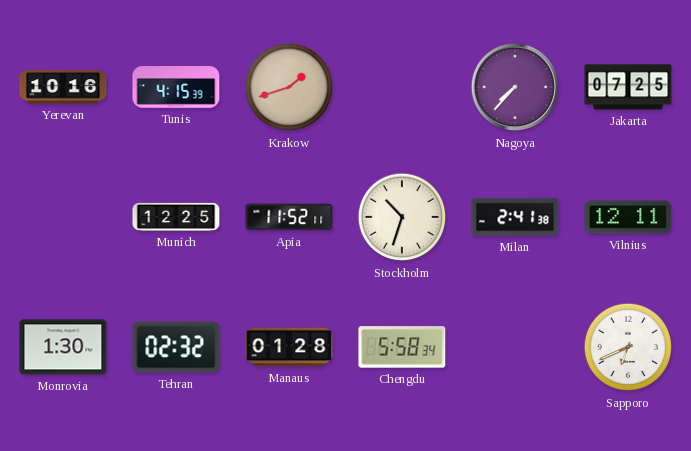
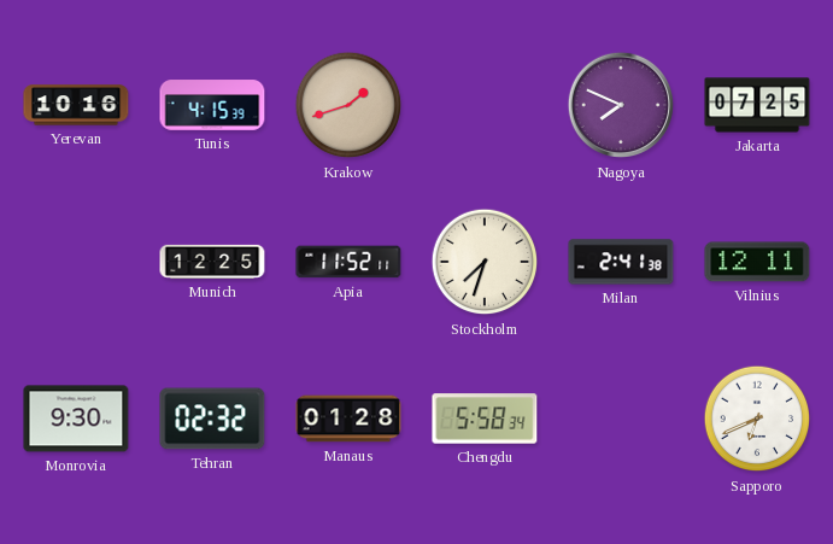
Nagoya: 7:37 -> 7:49 (621, 105)
Stockholm: 10:33 -> 7:33 (485, 262)
Monrovia: 1:30 -> 9:30 (76, 419)
